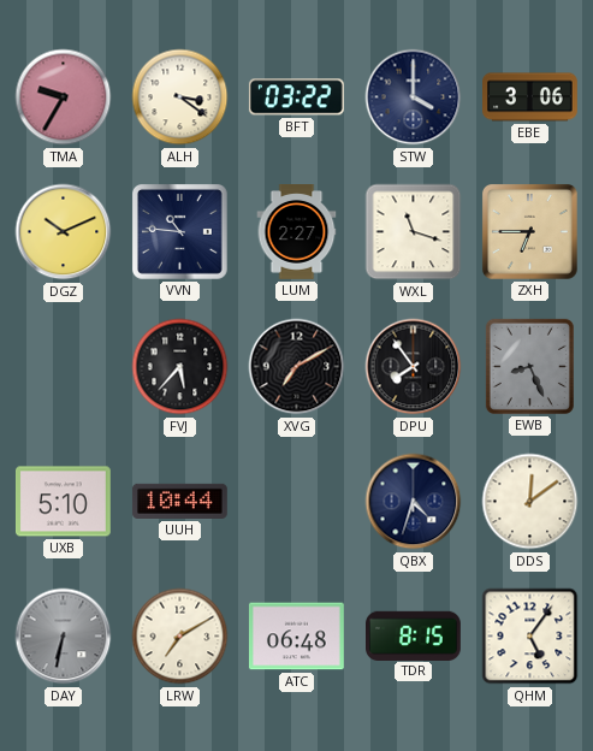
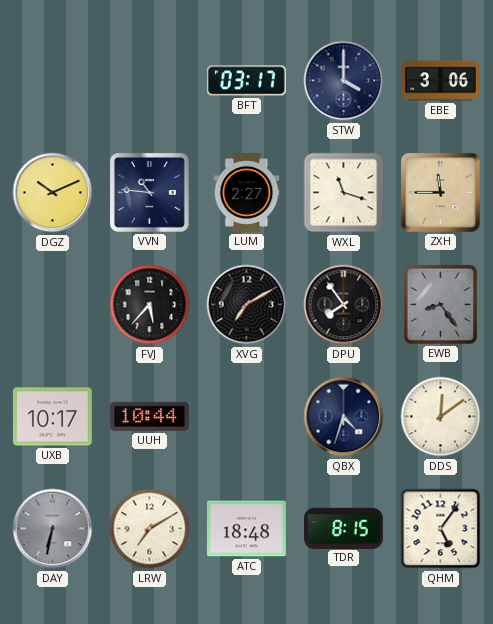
TMA: 9:35 -> none (64, 97)
ALH: 3:21 -> none (180, 97)
BFT: 03:22 -> 03:17 (246, 81)
ZXH: 6:45 -> 11:45 (440, 192)
EWB: 8:26 -> 8:24 (440, 304)
UXB: 5:10 -> 10:17 (52, 417)
ATC: 06:48 -> 18:48 (246, 529)
